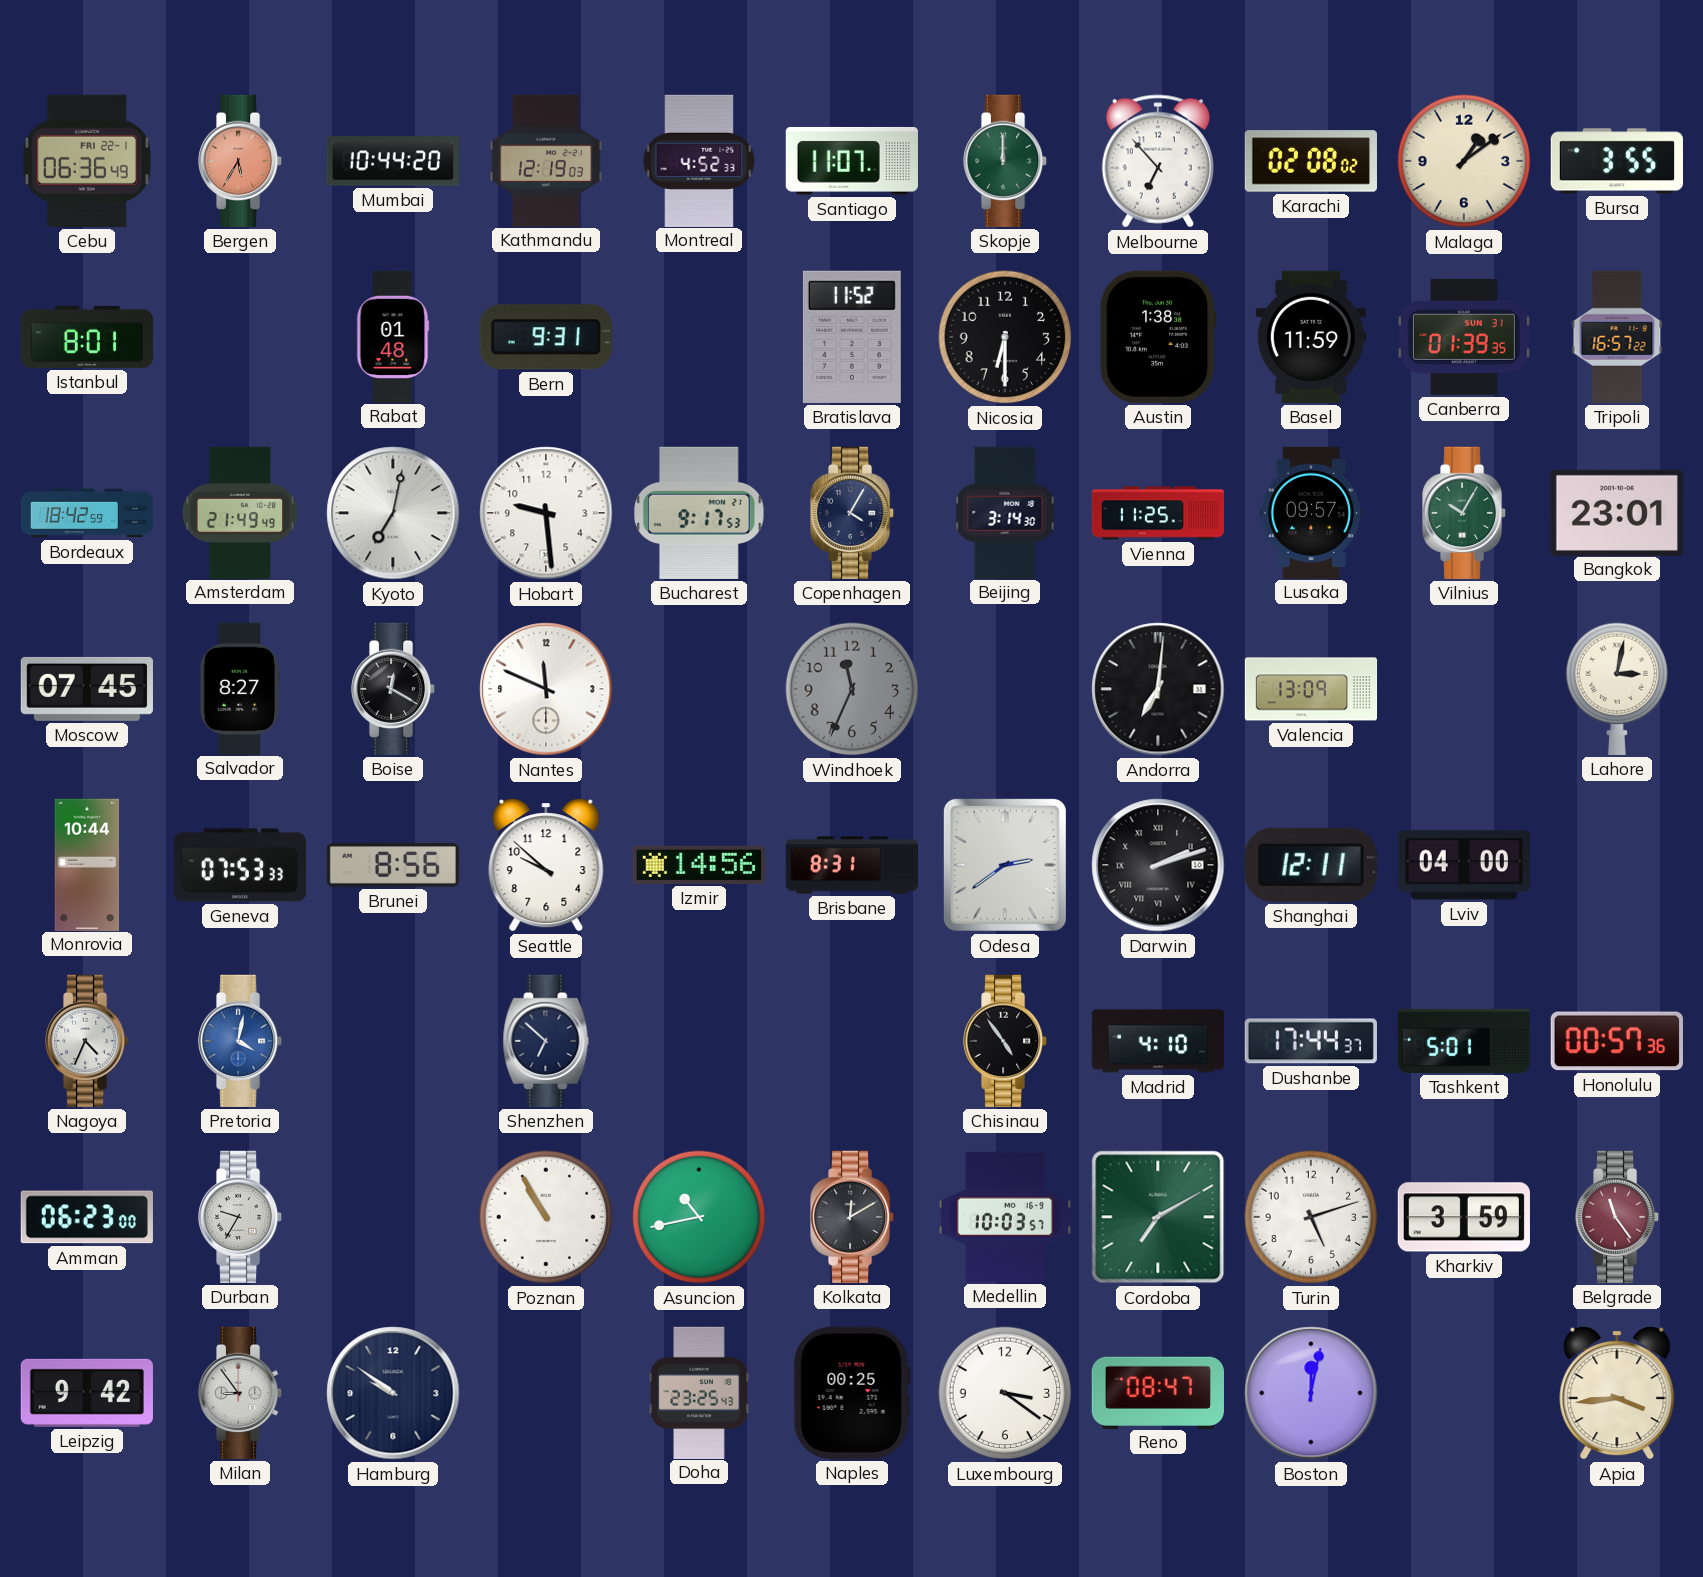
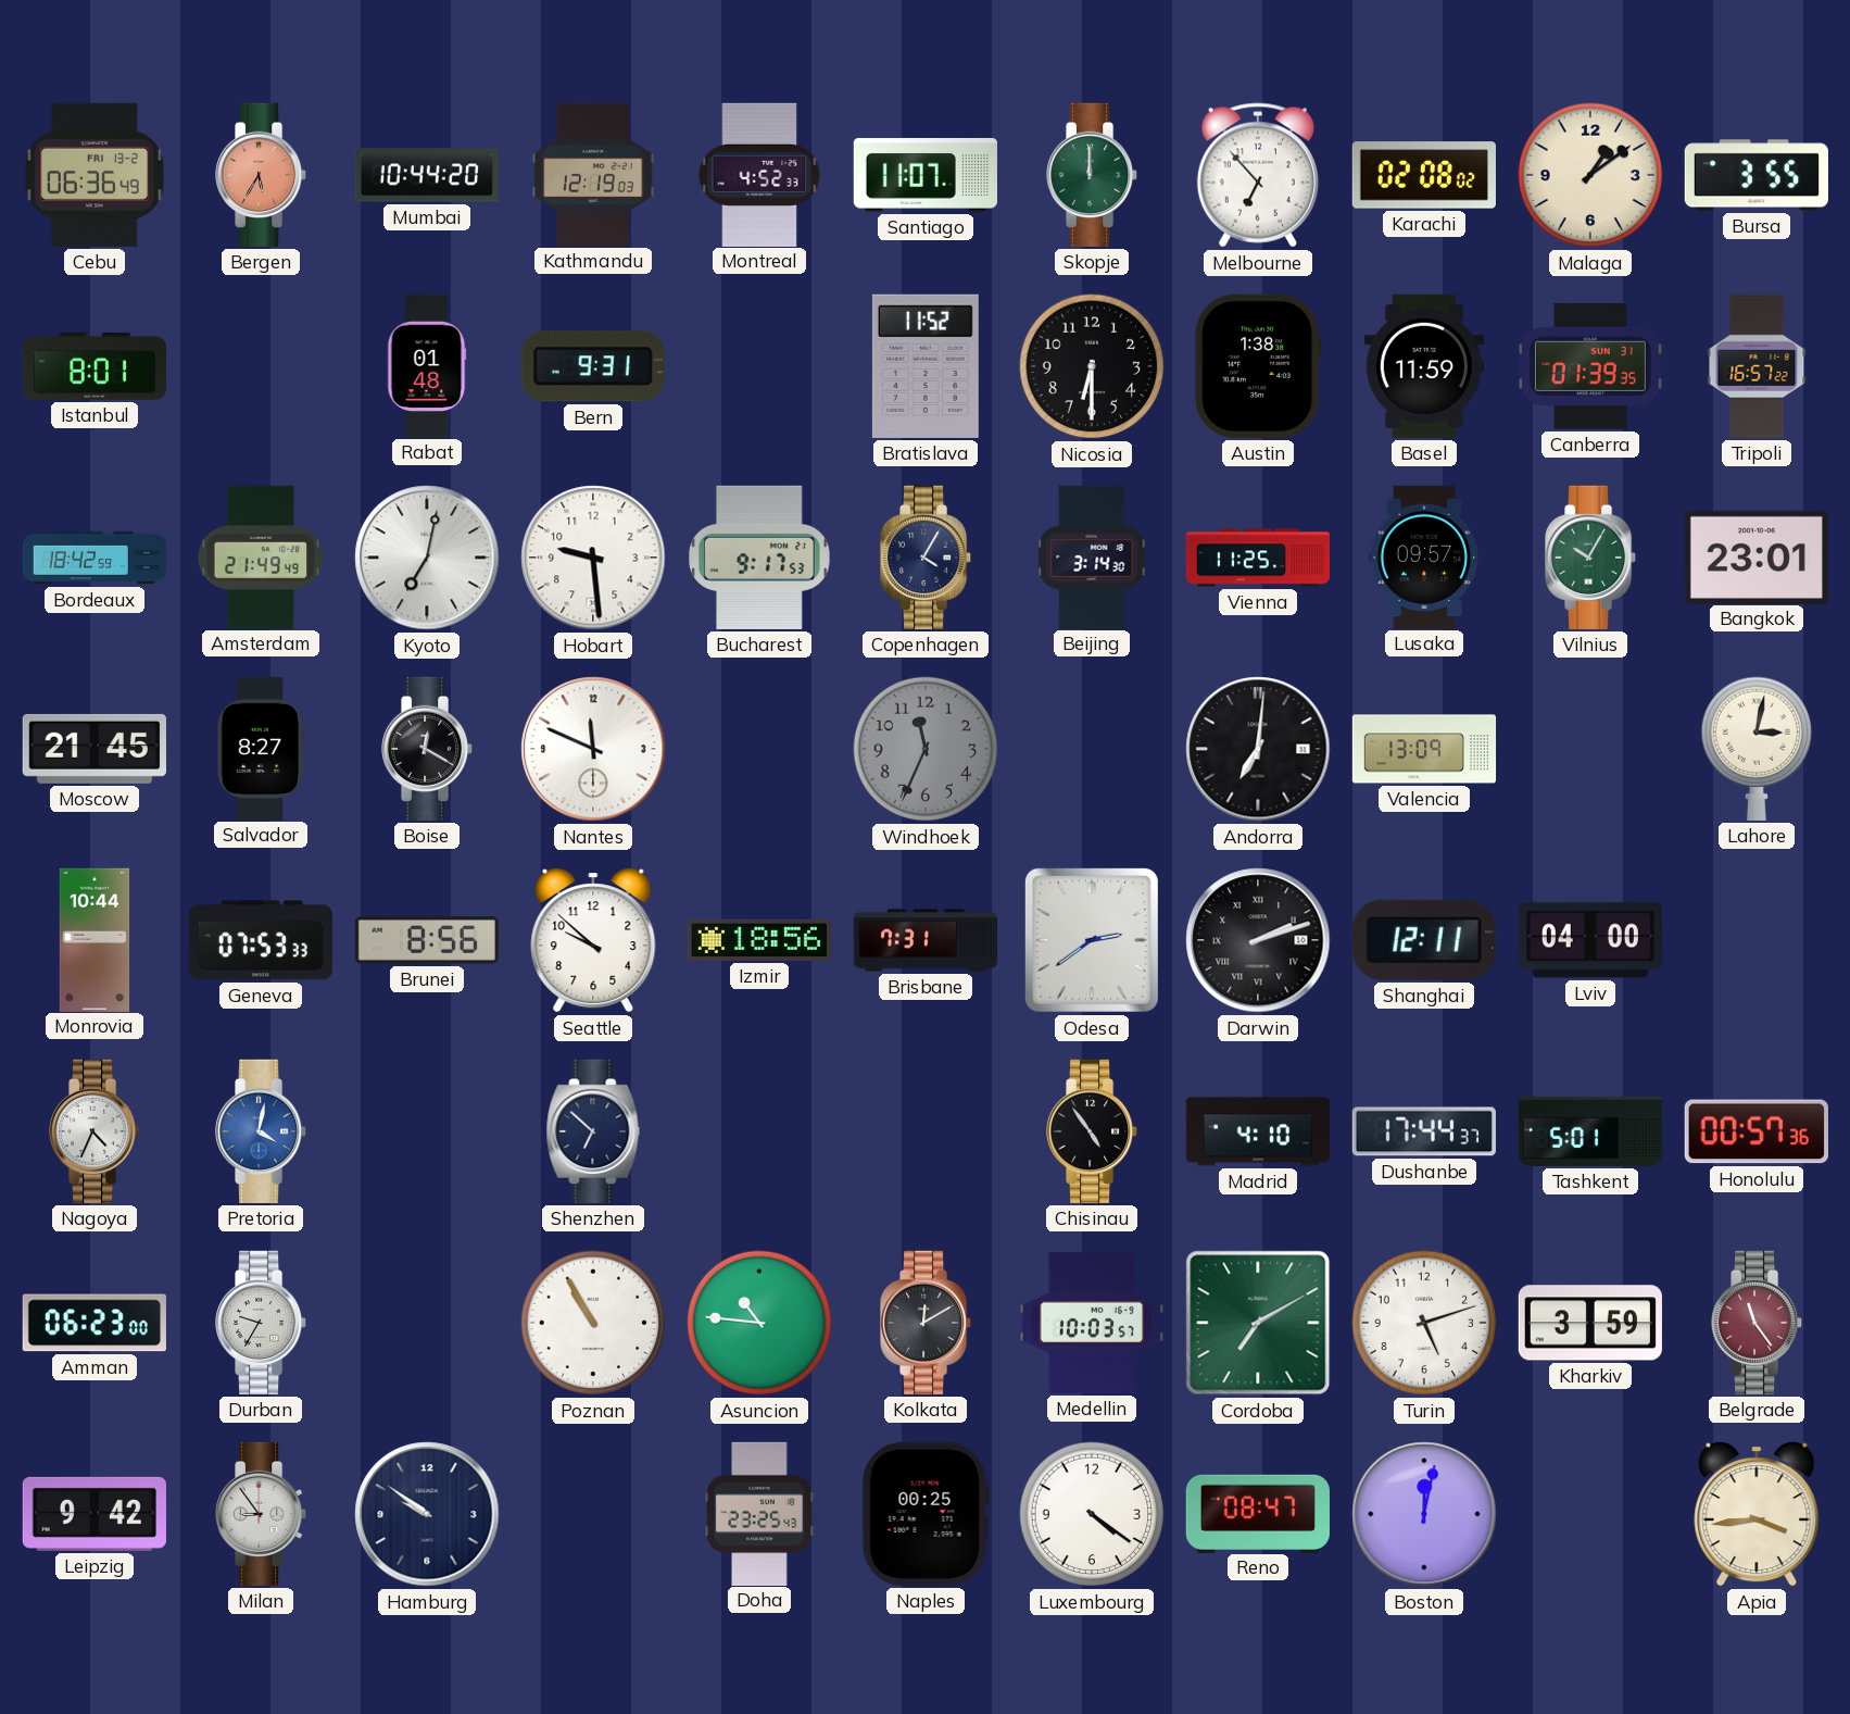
Cebu date: FRI 22-1 -> FRI 13-2 (95, 175)
Moscow: 07:45 -> 21:45 (95, 749)
Izmir: 14:56 -> 18:56 (759, 940)
Brisbane: 8:31 -> 7:31 (924, 940)
Asuncion: 10:43 -> 10:46 (759, 1323)
Luxembourg: 3:21 -> 4:21 (1092, 1514)
